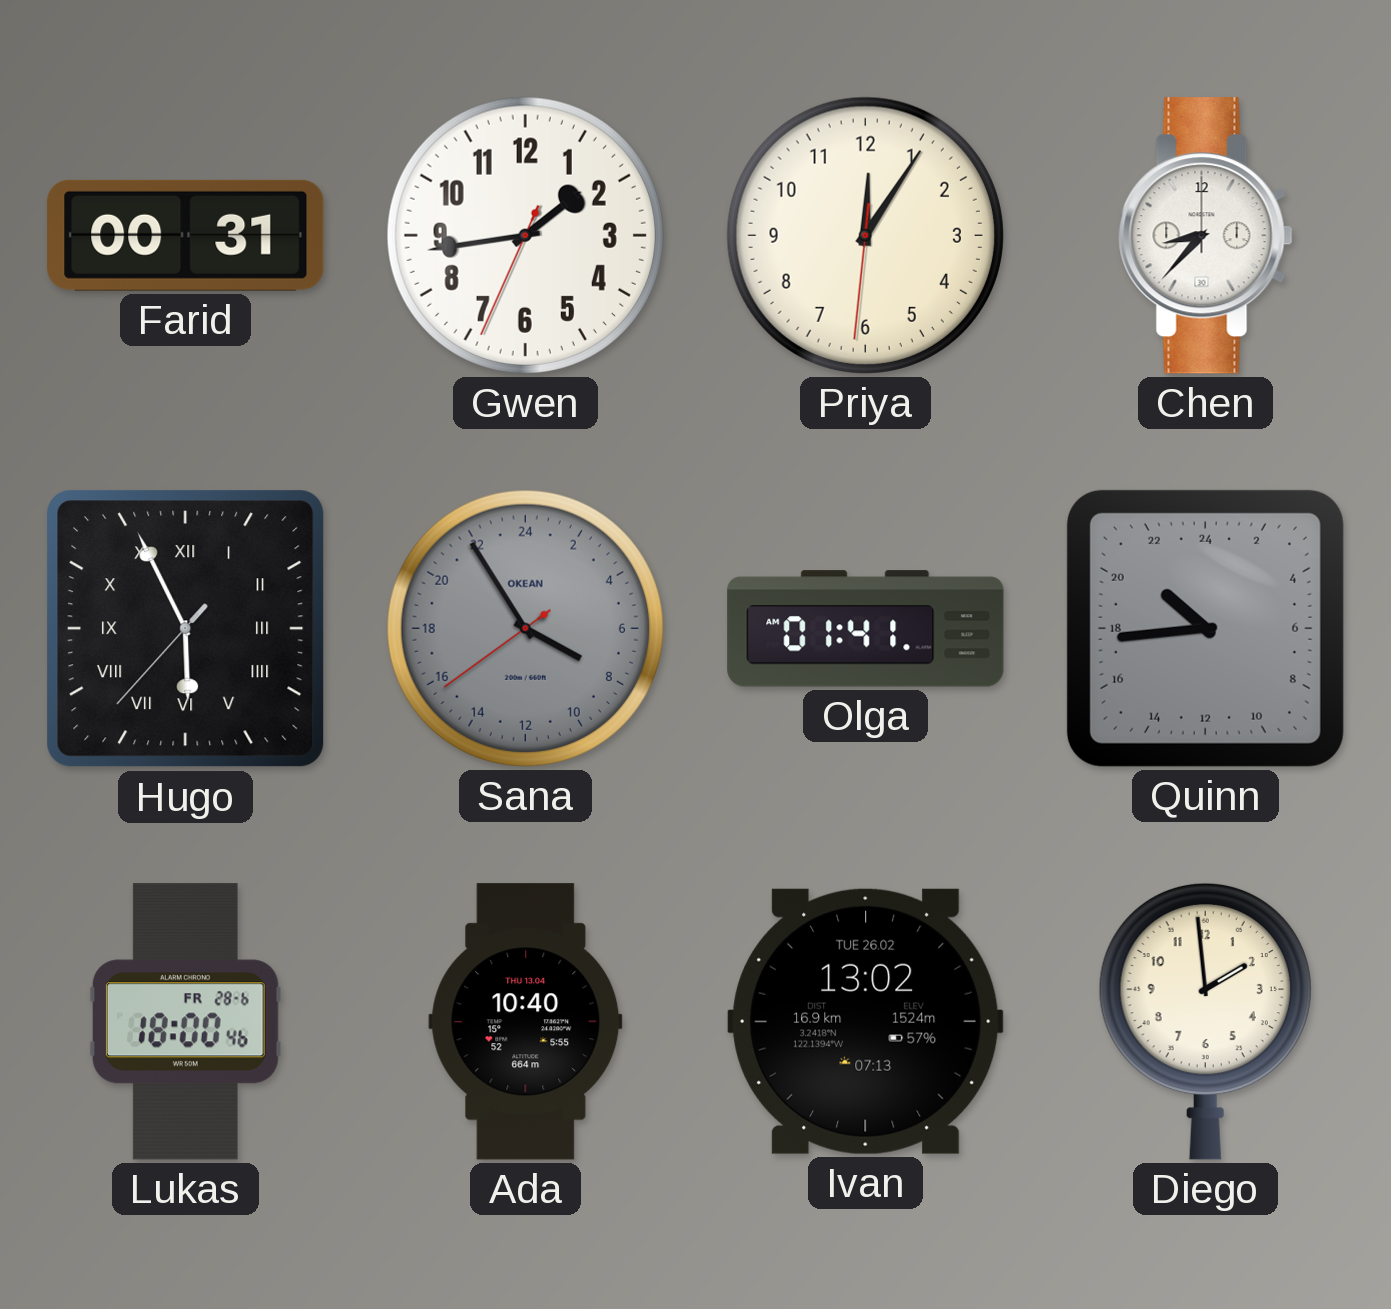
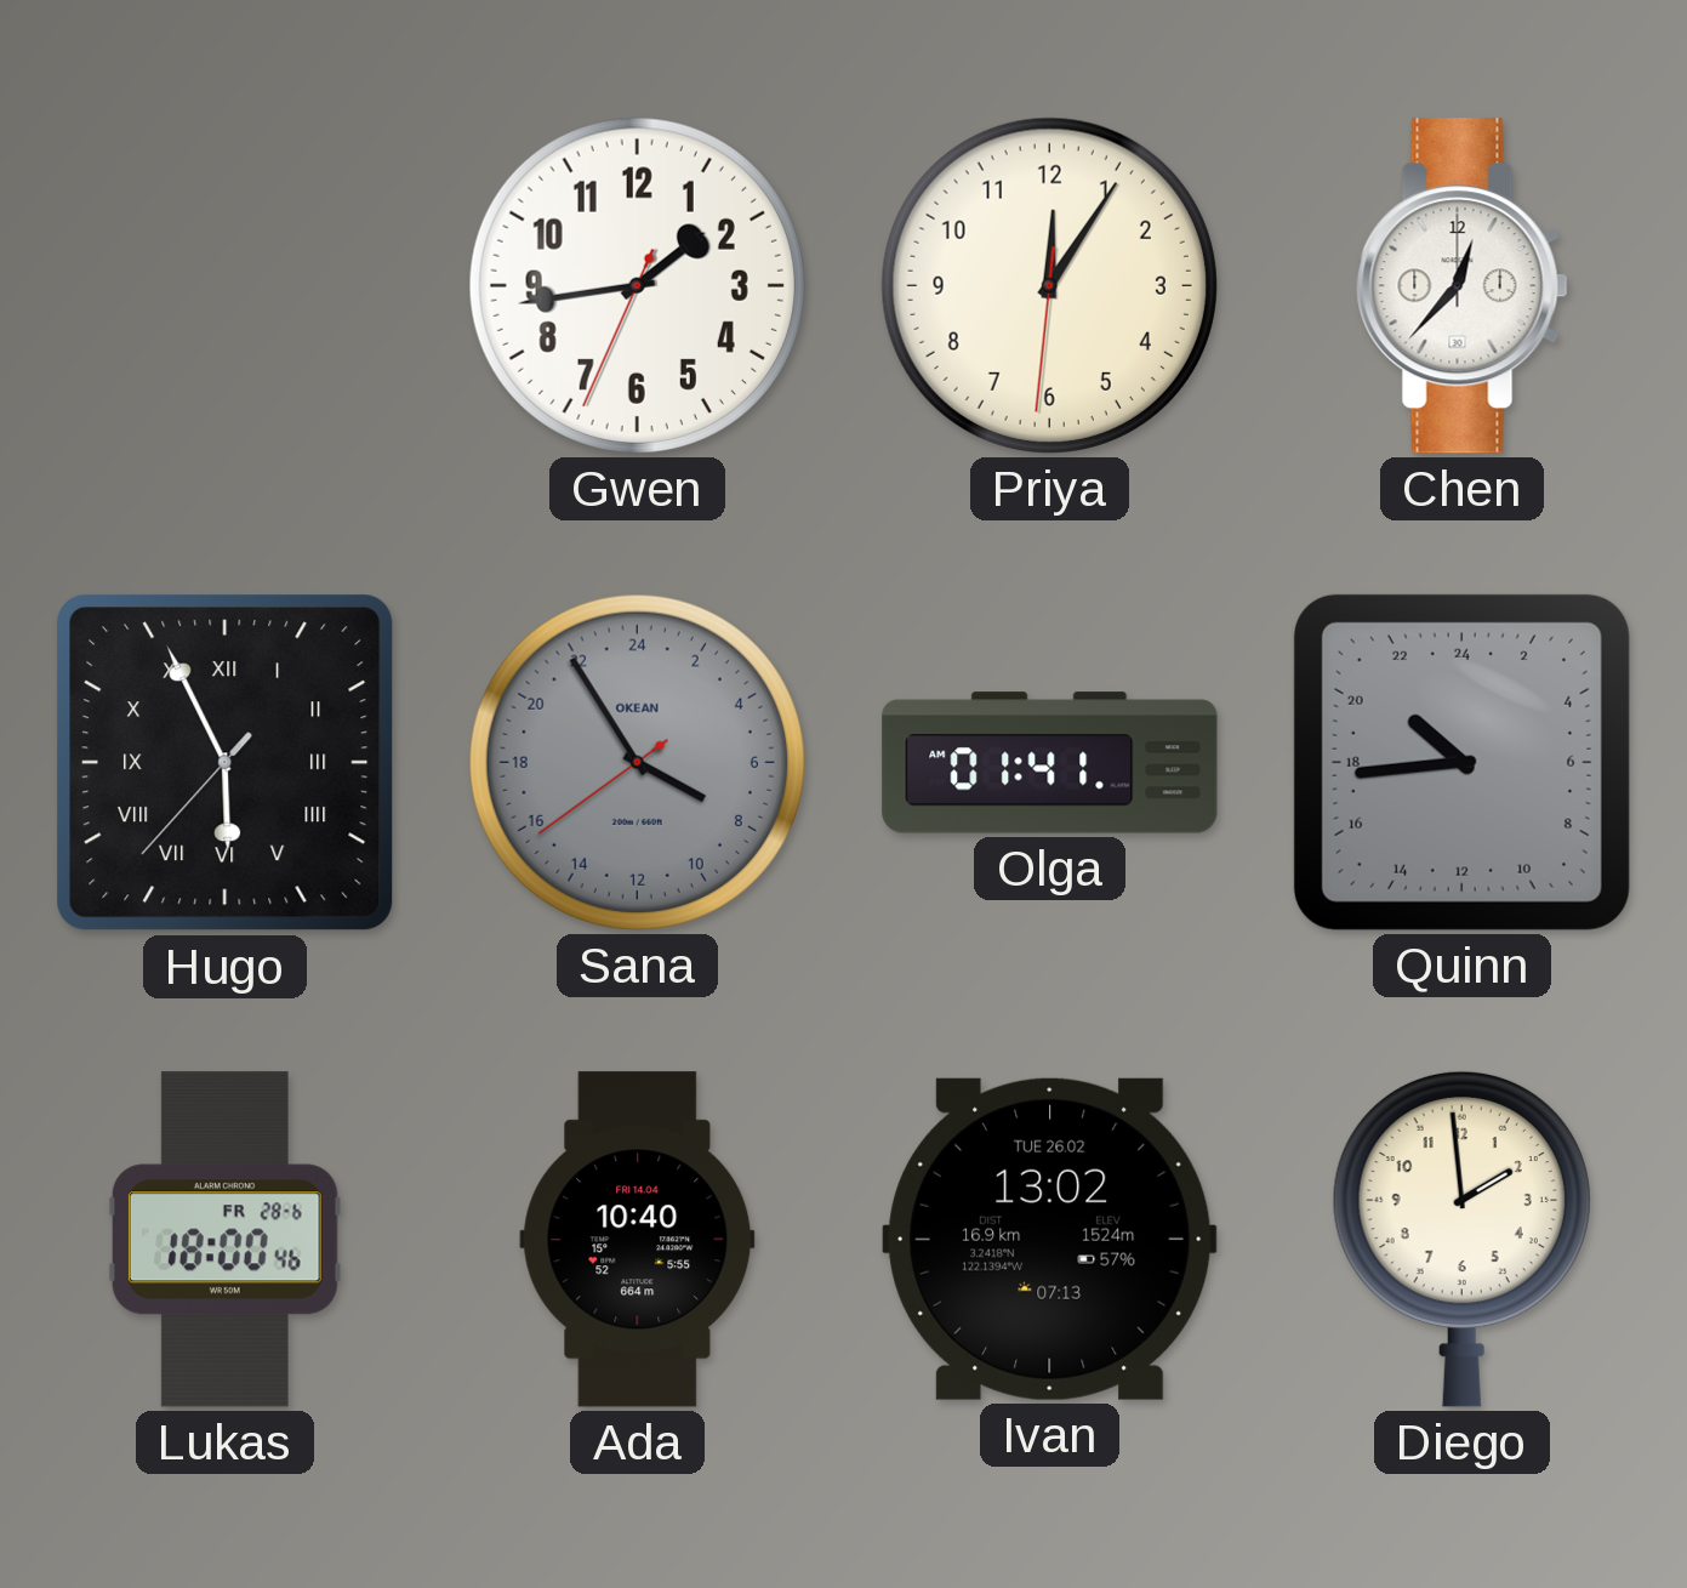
Farid: 00:31 -> none (186, 235)
Chen: 8:37 -> 12:37 (1461, 286)
Ada date: THU 13.04 -> FRI 14.04 (638, 1240)
